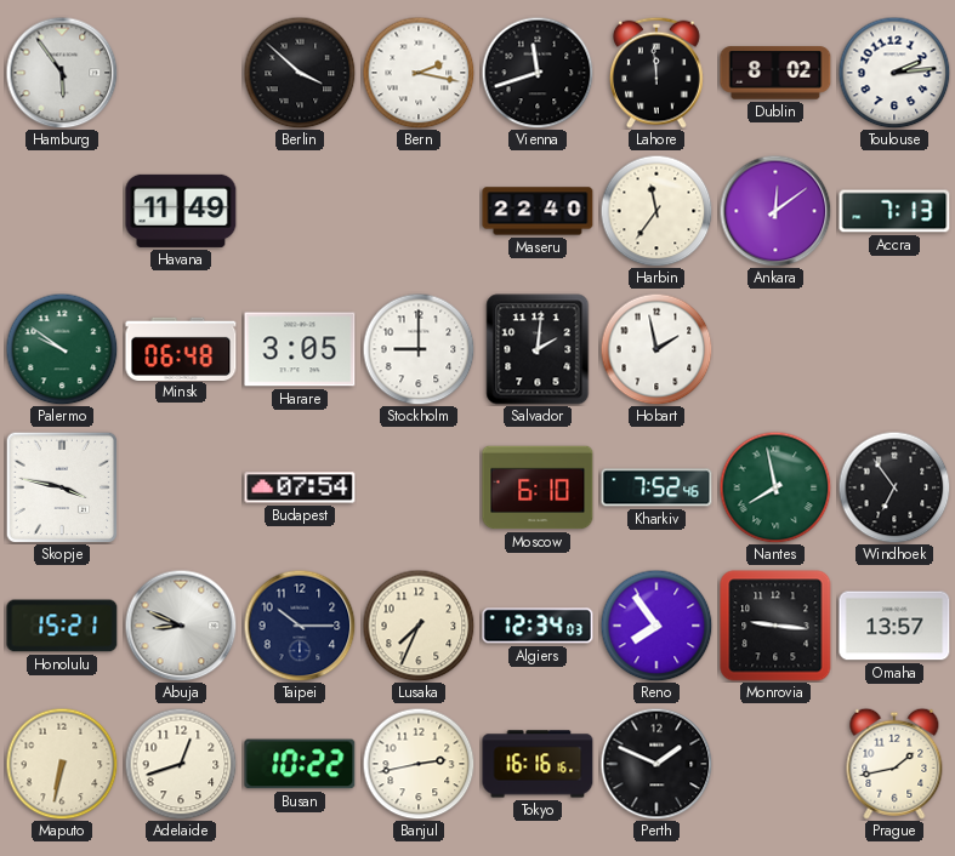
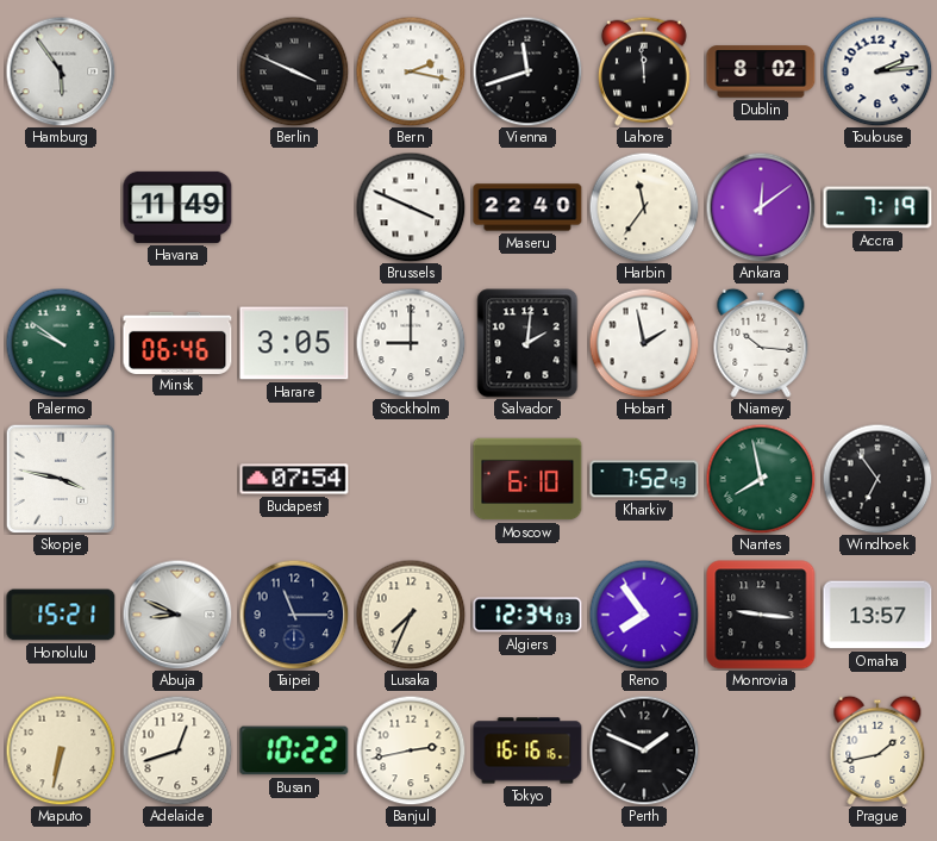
Berlin: 3:52 -> 3:49 (294, 71)
Brussels: none -> 3:49 (411, 207)
Accra: 7:13 -> 7:19 (877, 207)
Minsk: 06:48 -> 06:46 (177, 342)
Niamey: none -> 10:16 (761, 343)
Kharkiv: 7:52:46 -> 7:52:43 (644, 479)
Taipei: 10:15 -> 11:15 (294, 615)
